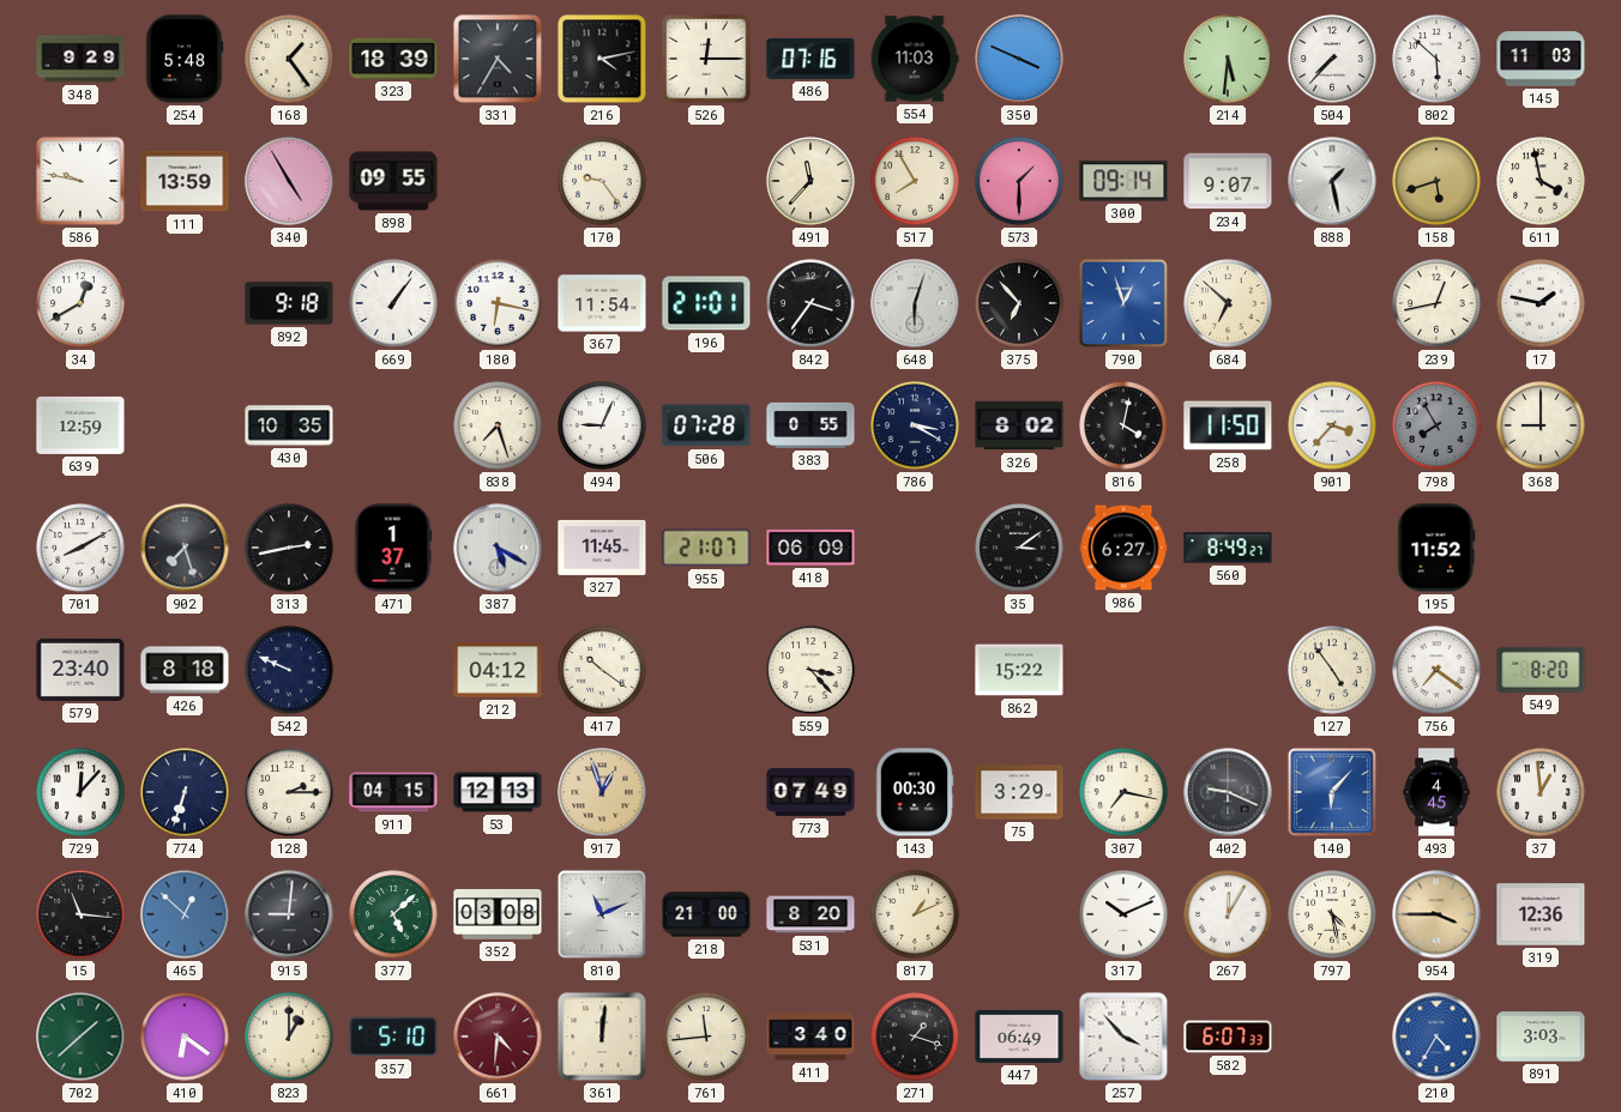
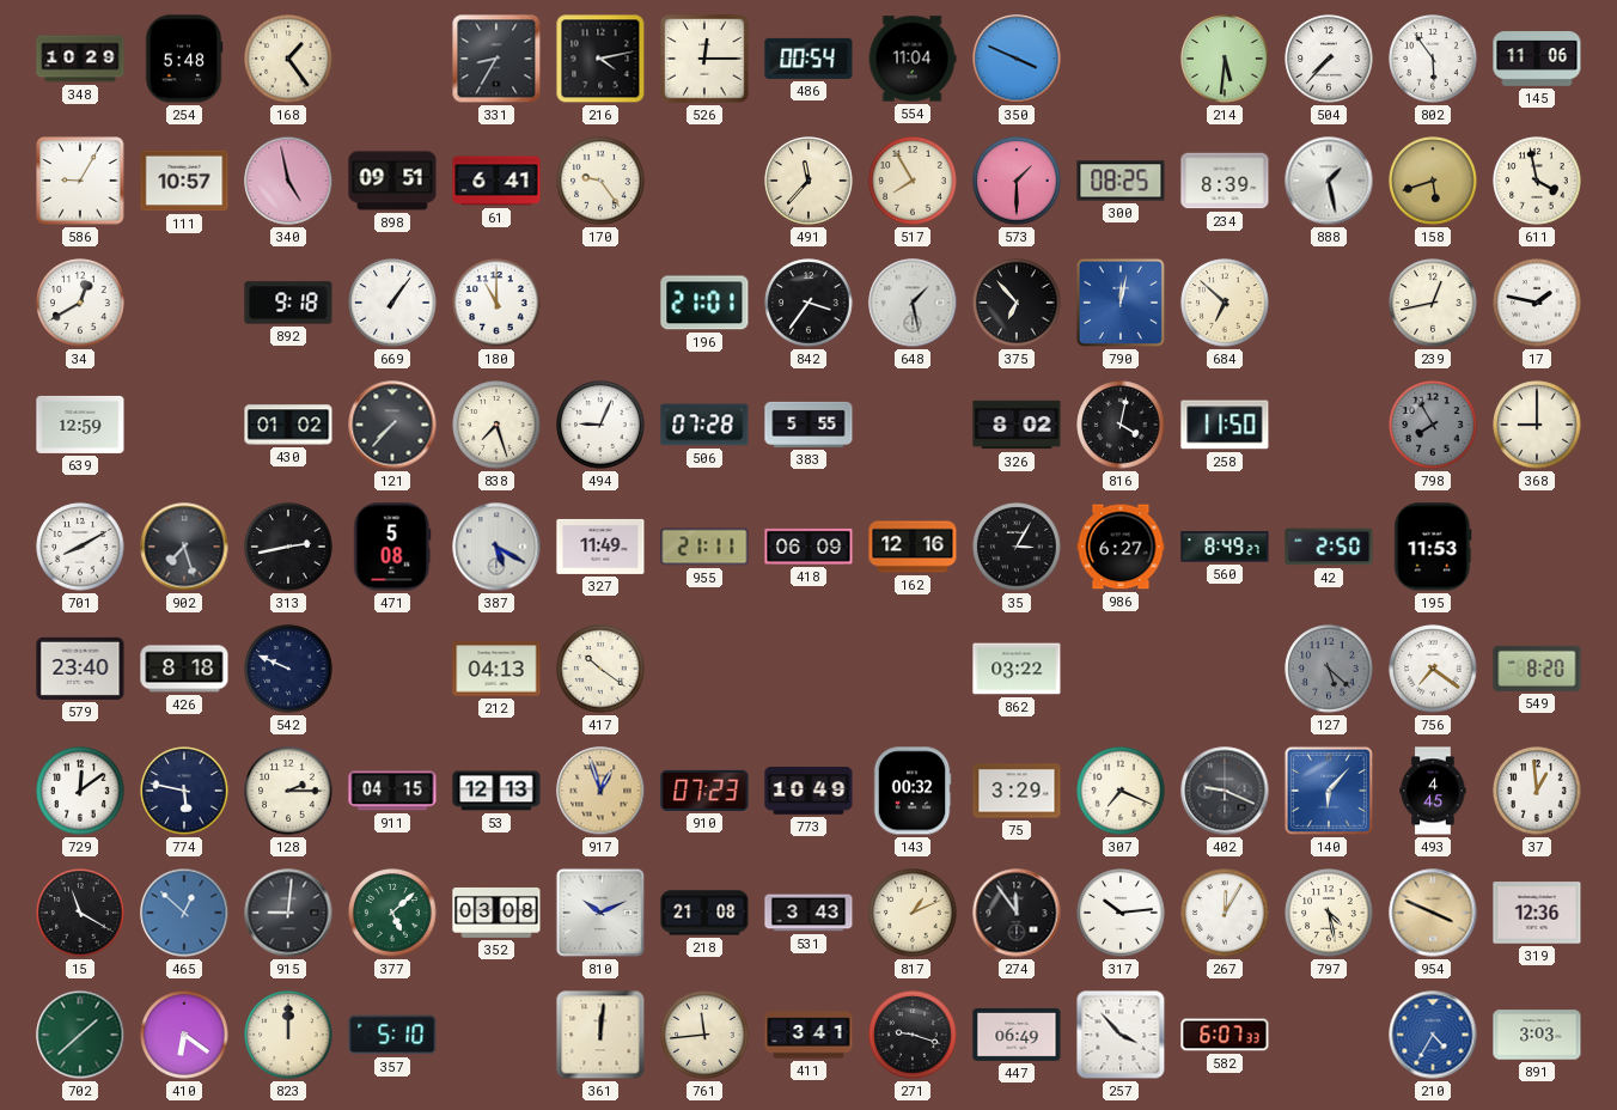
348: 9:29 -> 10:29 (80, 59)
323: 18:39 -> none (393, 59)
331: 4:35 -> 8:35 (496, 59)
486: 07:16 -> 00:54 (808, 59)
554: 11:03 -> 11:04 (913, 59)
802: 5:52 -> 5:54 (1433, 59)
145: 11:03 -> 11:06 (1537, 59)
586: 9:47 -> 9:05 (80, 181)
111: 13:59 -> 10:57 (184, 181)
340: 4:55 -> 4:58 (288, 181)
898: 09:55 -> 09:51 (392, 181)
61: none -> 6:41 (496, 181)
300: 09:14 -> 08:25 (1121, 181)
234: 9:07 -> 8:39 (1225, 181)
180: 6:17 -> 11:00 (496, 303)
367: 11:54 -> none (602, 303)
648: 6:03 -> 1:28 (913, 303)
790: 12:57 -> 12:02 (1121, 303)
430: 10:35 -> 01:02 (288, 425)
121: none -> 7:37 (392, 425)
383: 0:55 -> 5:55 (808, 425)
786: 3:20 -> none (915, 425)
901: 3:37 -> none (1332, 425)
471: 1:37 -> 5:08 (392, 547)
327: 11:45 -> 11:49 (600, 547)
955: 21:07 -> 21:11 (704, 547)
162: none -> 12:16 (913, 547)
35: 3:09 -> 3:05 (1017, 547)
42: none -> 2:50 (1329, 547)
195: 11:52 -> 11:53 (1433, 547)
212: 04:12 -> 04:13 (496, 669)
559: 3:23 -> none (810, 670)
862: 15:22 -> 03:22 (1017, 669)
127: 4:54 -> 5:22 (1329, 669)
127 dial: cream -> grey (1329, 669)
729: 12:07 -> 12:09 (80, 791)
774: 6:33 -> 5:47 (184, 791)
910: none -> 07:23 (704, 791)
773: 07:49 -> 10:49 (808, 791)
143: 00:30 -> 00:32 (913, 791)
307: 7:17 -> 7:19 (1121, 791)
15: 11:16 -> 11:20 (80, 913)
810: 11:11 -> 10:11 (600, 913)
218: 21:00 -> 21:08 (704, 913)
531: 8:20 -> 3:43 (808, 913)
274: none -> 11:54 (1017, 913)
317: 10:11 -> 10:14 (1121, 913)
954: 3:45 -> 3:49 (1433, 913)
823: 1:00 -> 12:00 (288, 1035)
661: 4:31 -> none (498, 1037)
411: 3:40 -> 3:41 (808, 1035)
271: 1:18 -> 9:18 (913, 1035)
